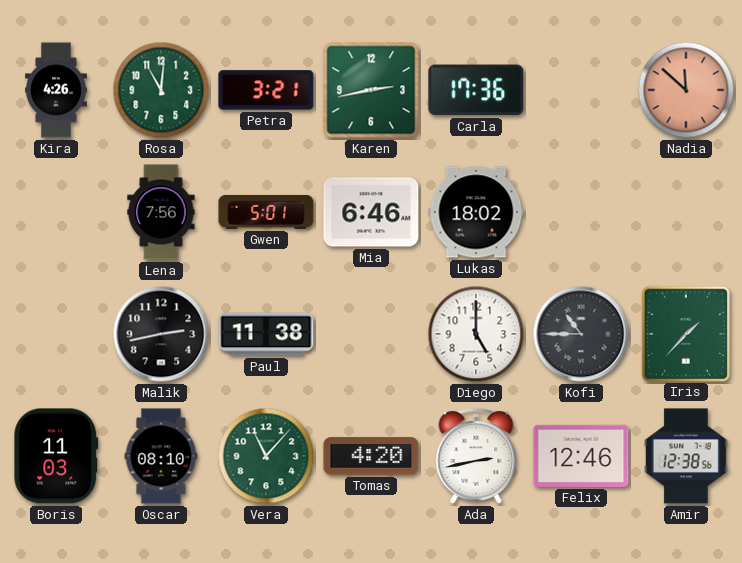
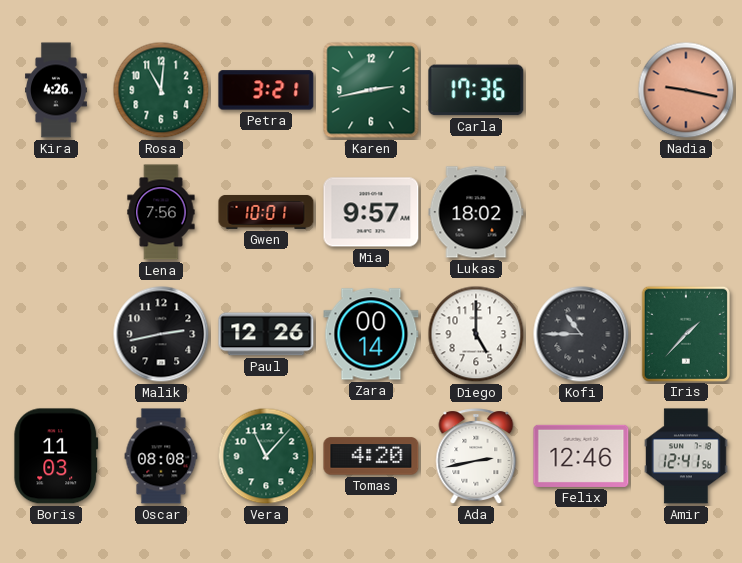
Nadia: 11:52 -> 9:17 (686, 90)
Gwen: 5:01 -> 10:01 (266, 212)
Mia: 6:46 -> 9:57 (371, 212)
Paul: 11:38 -> 12:26 (266, 334)
Zara: none -> 00:14 (371, 334)
Oscar: 08:10 -> 08:08 (161, 456)
Amir: 12:38 -> 12:41 (687, 456)
